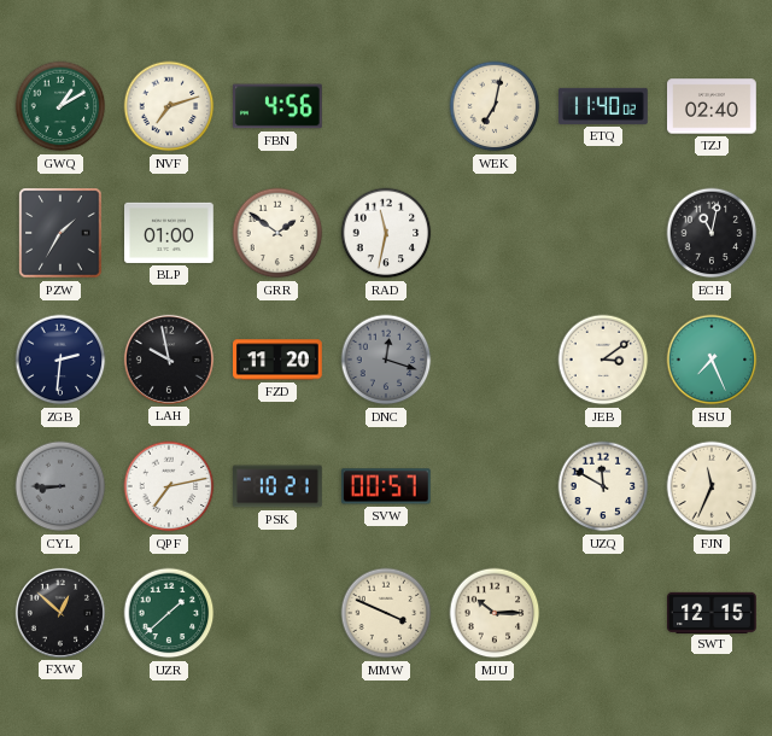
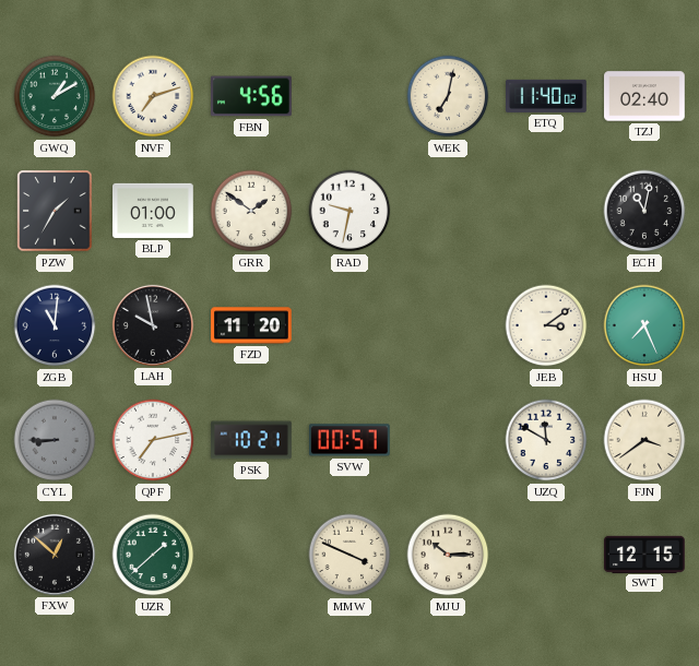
RAD: 11:32 -> 9:32 (349, 211)
ZGB: 2:31 -> 11:01 (55, 325)
DNC: 12:18 -> none (386, 360)
FJN: 11:34 -> 3:39 (644, 440)
